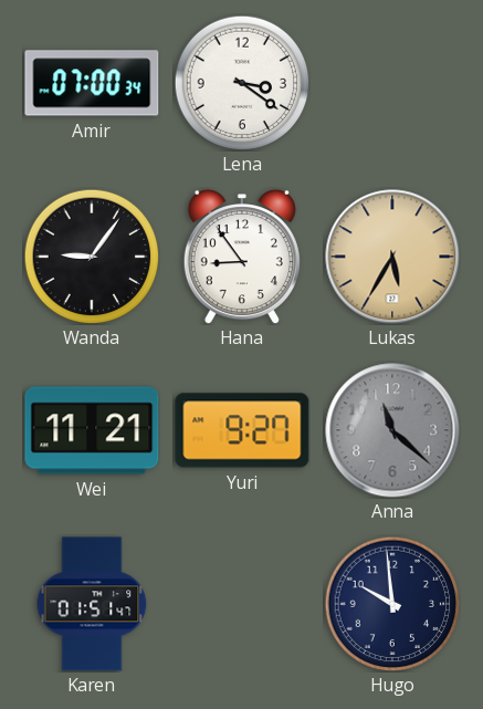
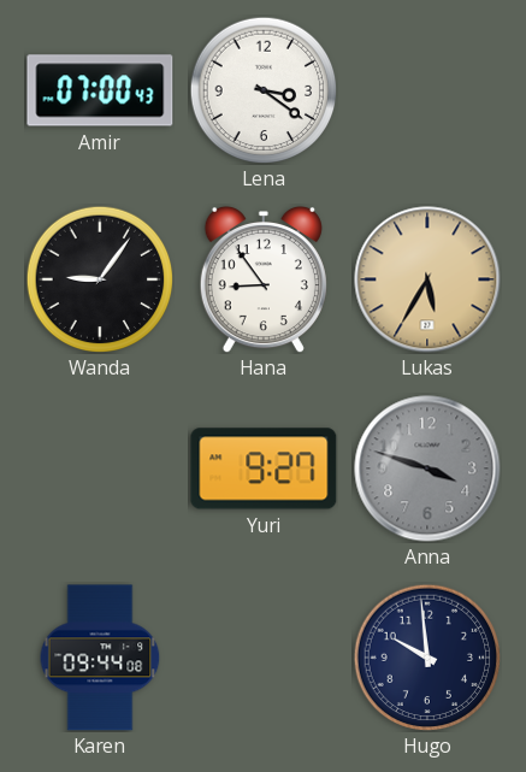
Amir: 07:00:34 -> 07:00:43 (100, 90)
Wei: 11:21 -> none (92, 430)
Anna: 11:22 -> 3:48 (427, 468)
Karen: 01:51 -> 09:44 (100, 658)
